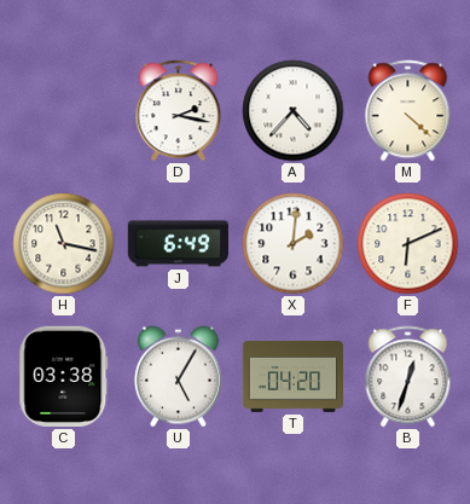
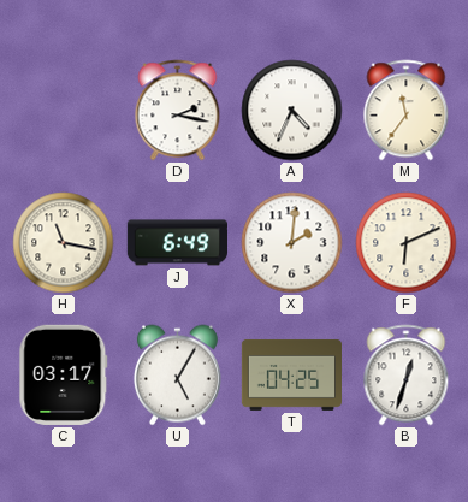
A: 4:37 -> 4:34 (292, 111)
M: 4:22 -> 11:36 (407, 111)
C: 03:38 -> 03:17 (64, 374)
T: 04:20 -> 04:25 (291, 374)
